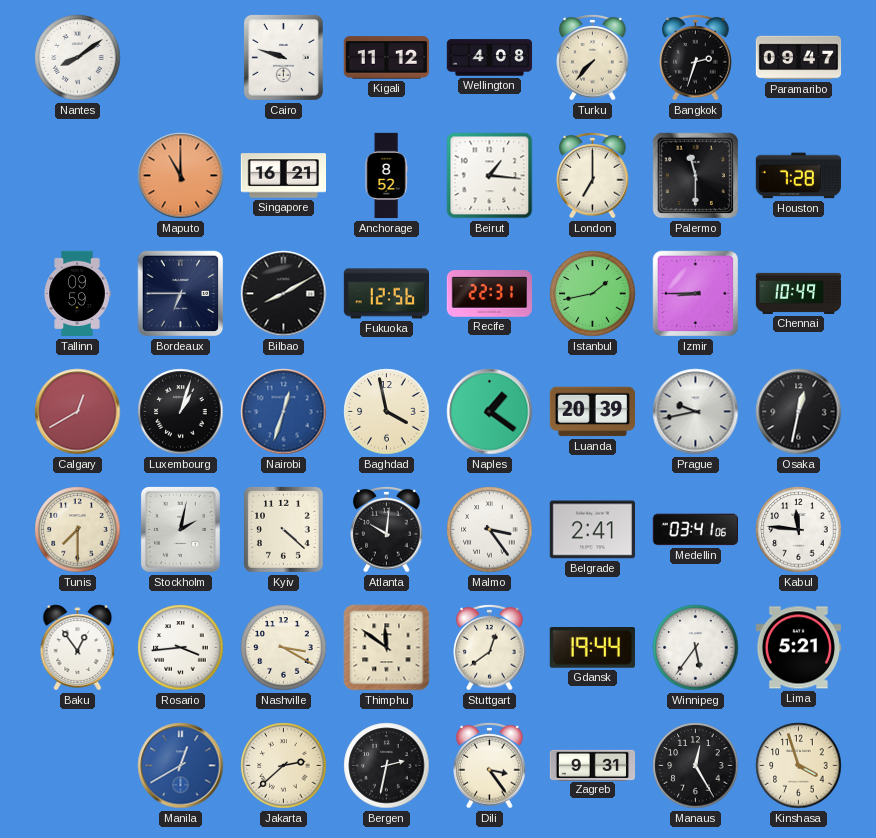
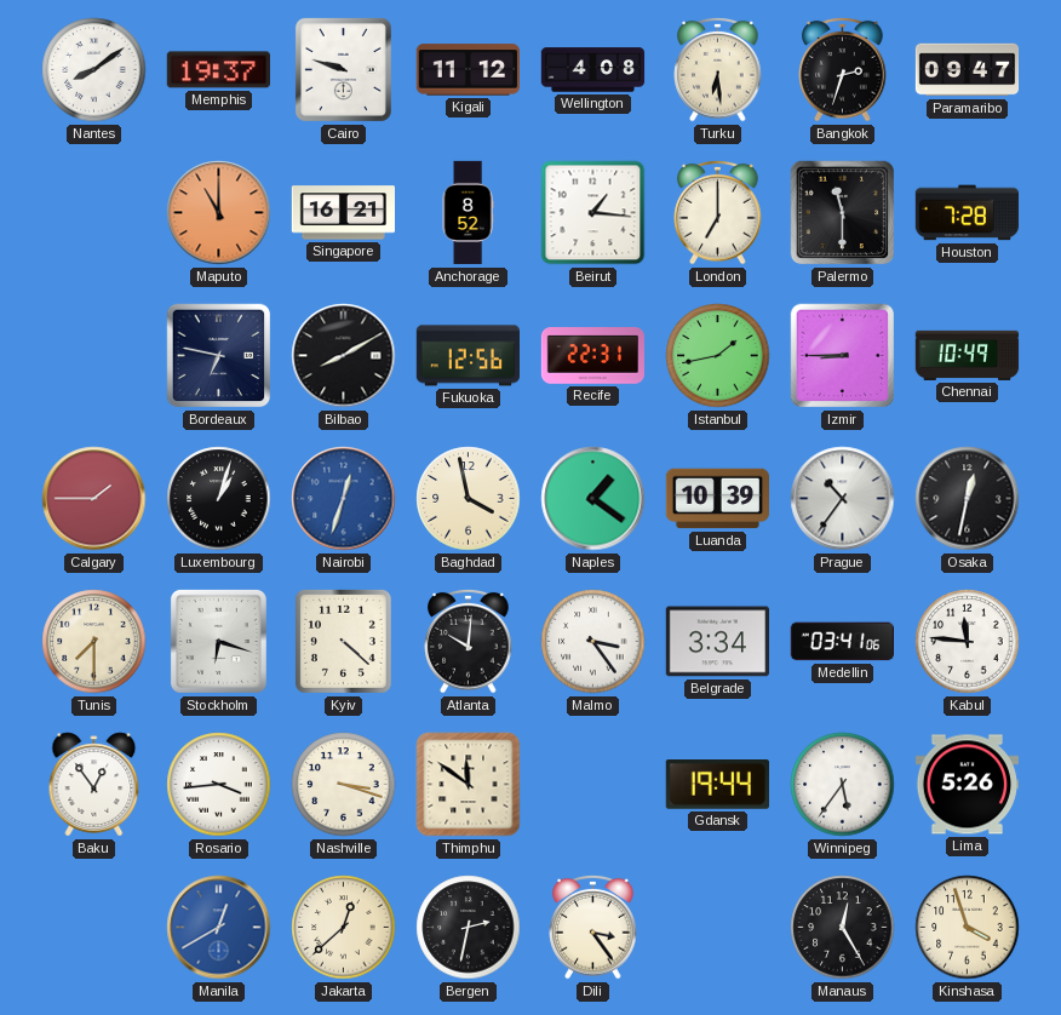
Memphis: none -> 19:37 (218, 70)
Turku: 7:37 -> 6:29 (718, 69)
Tallinn: 09:59 -> none (77, 294)
Bordeaux: 6:45 -> 6:47 (219, 356)
Calgary: 12:40 -> 1:45 (94, 499)
Luanda: 20:39 -> 10:39 (717, 499)
Prague: 9:43 -> 10:36 (843, 499)
Stockholm: 2:02 -> 6:18 (218, 641)
Belgrade: 2:41 -> 3:34 (717, 642)
Nashville: 3:20 -> 3:18 (344, 785)
Stuttgart: 12:39 -> none (490, 647)
Lima: 5:21 -> 5:26 (967, 785)
Jakarta: 2:38 -> 12:38 (344, 928)
Zagreb: 9:31 -> none (593, 765)
